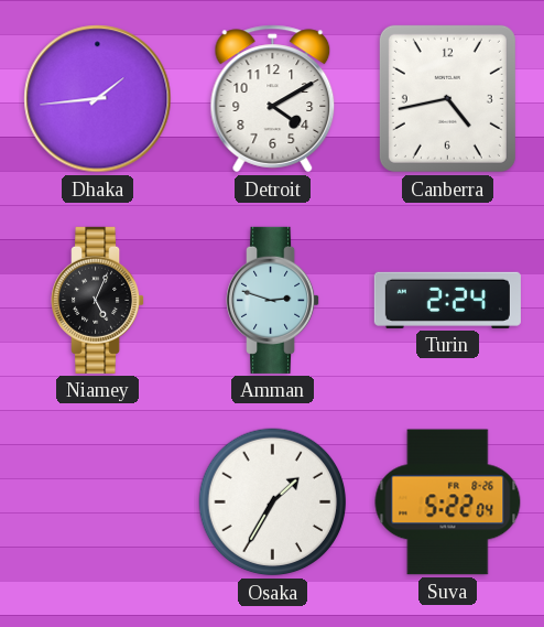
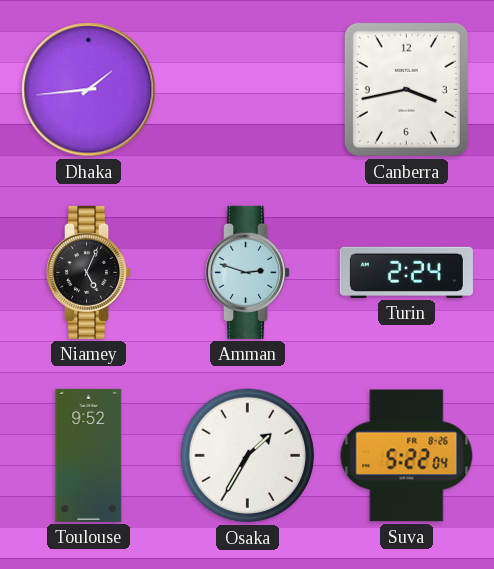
Detroit: 4:10 -> none (273, 99)
Canberra: 4:43 -> 3:43 (406, 89)
Toulouse: none -> 9:52 (89, 455)
